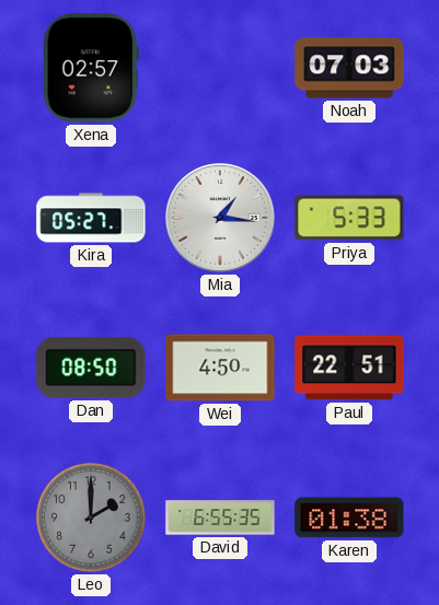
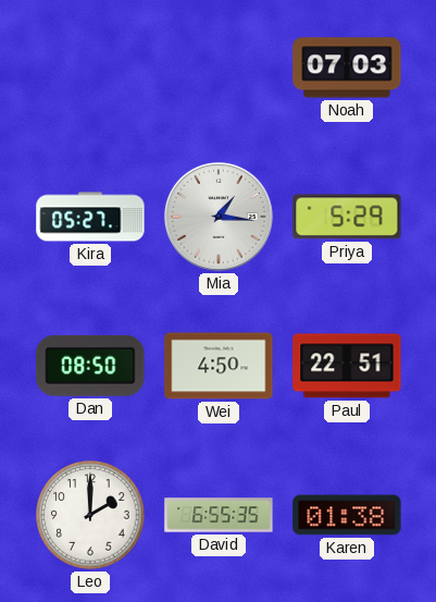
Xena: 02:57 -> none (91, 68)
Priya: 5:33 -> 5:29 (347, 217)
Leo dial: grey -> white (90, 515)
